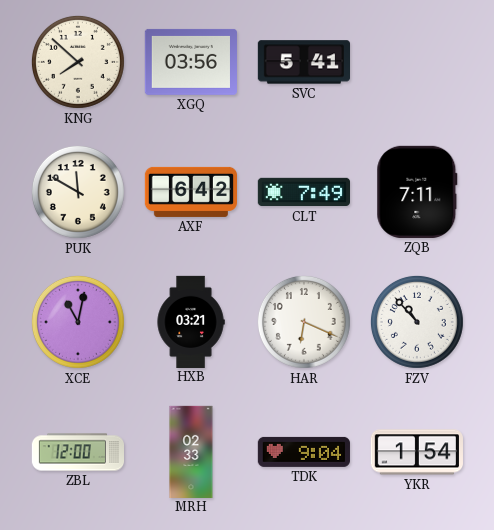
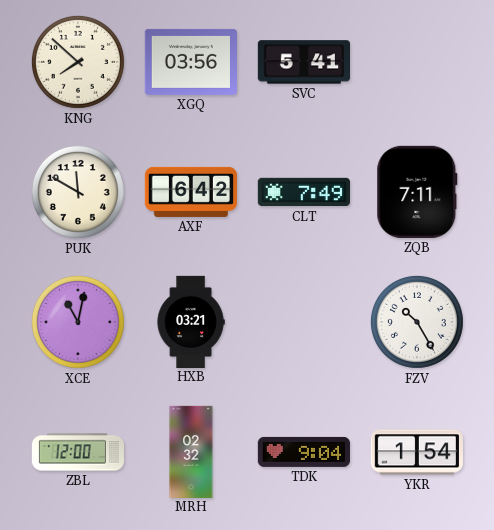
HAR: 6:19 -> none (304, 322)
FZV: 10:53 -> 10:25 (417, 322)
MRH: 02:33 -> 02:32 (191, 451)
